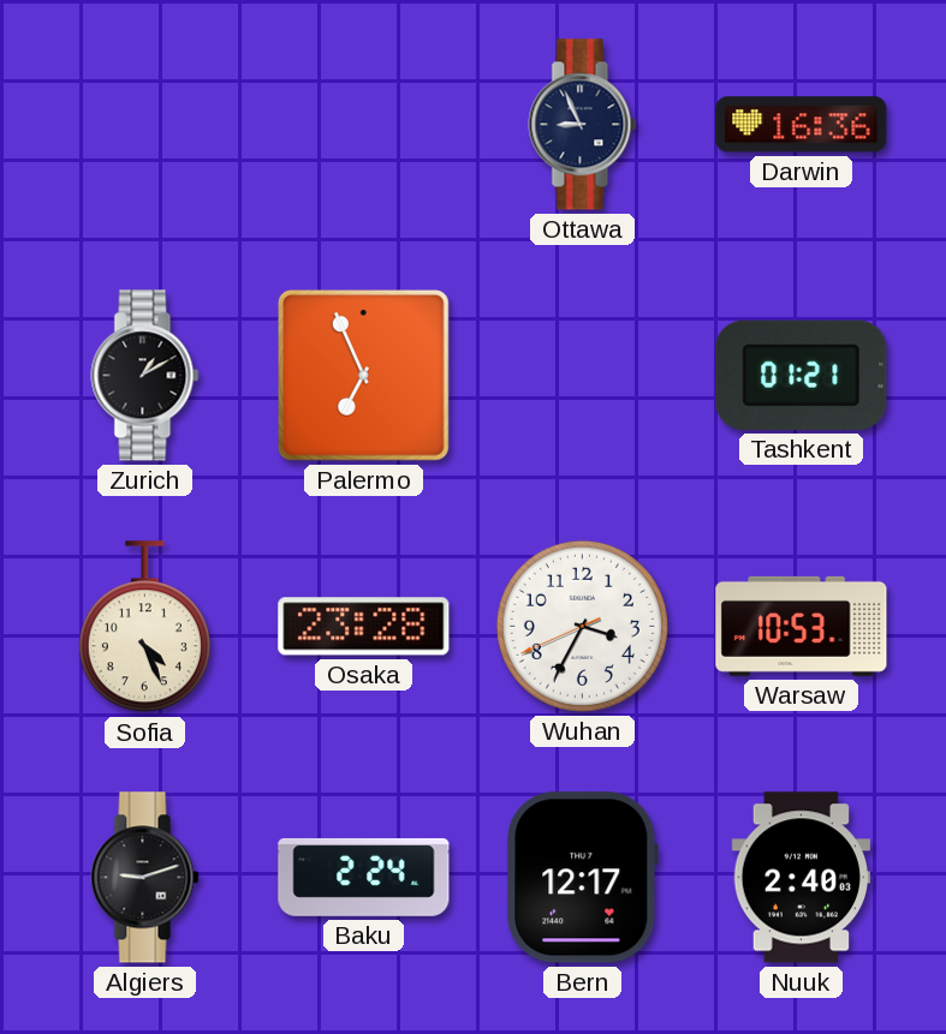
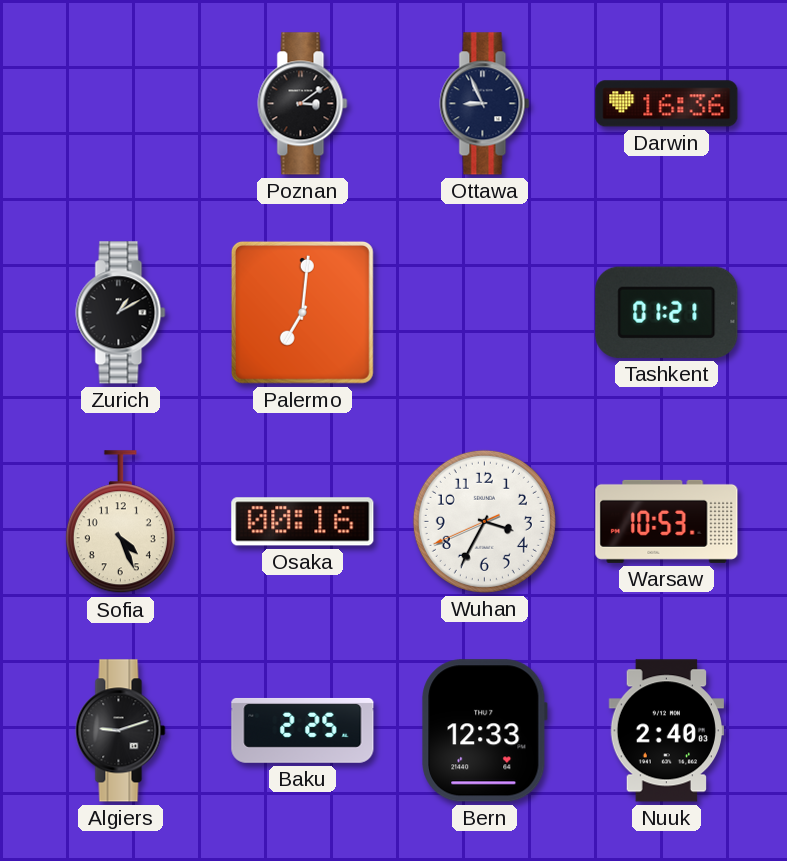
Poznan: none -> 3:09 (303, 104)
Palermo: 6:56 -> 7:01 (302, 312)
Osaka: 23:28 -> 00:16 (303, 522)
Baku: 2:24 -> 2:25 (303, 730)
Bern: 12:17 -> 12:33 (485, 731)
